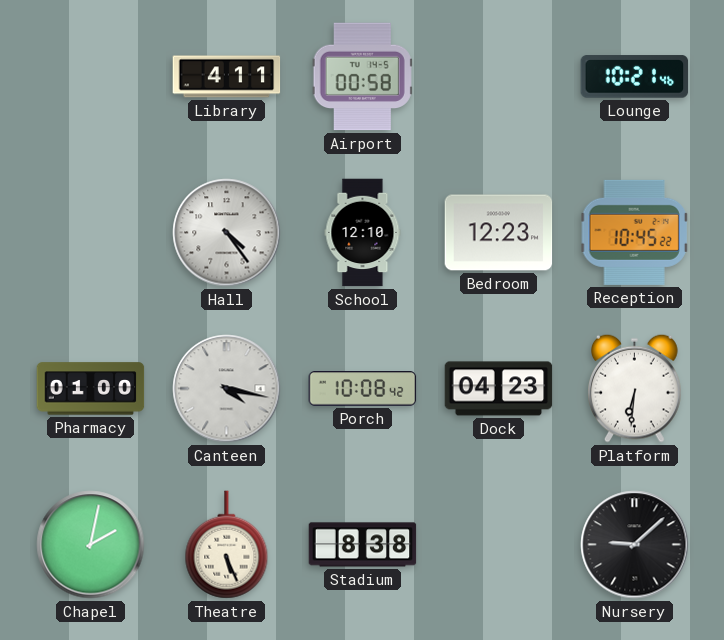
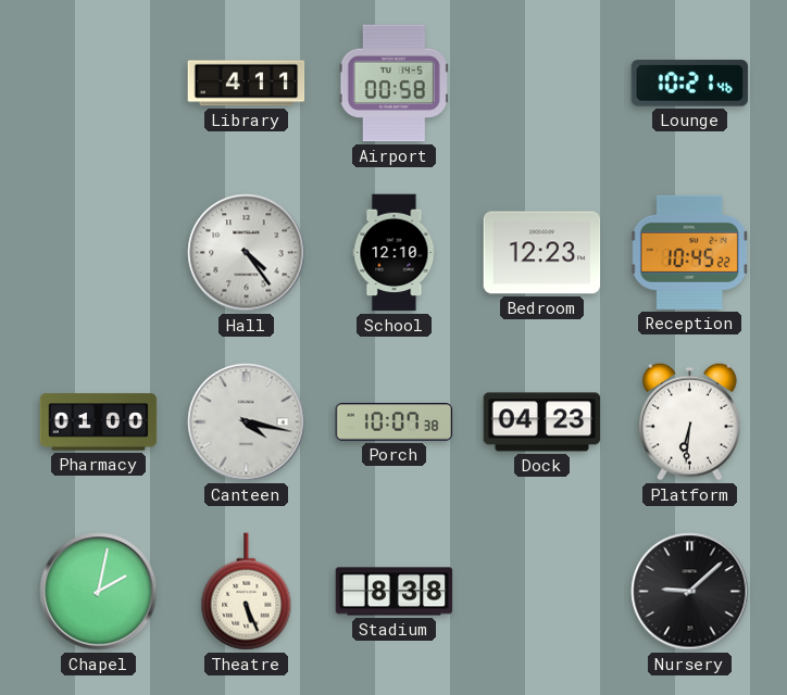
Porch: 10:08 -> 10:07 (395, 422)
